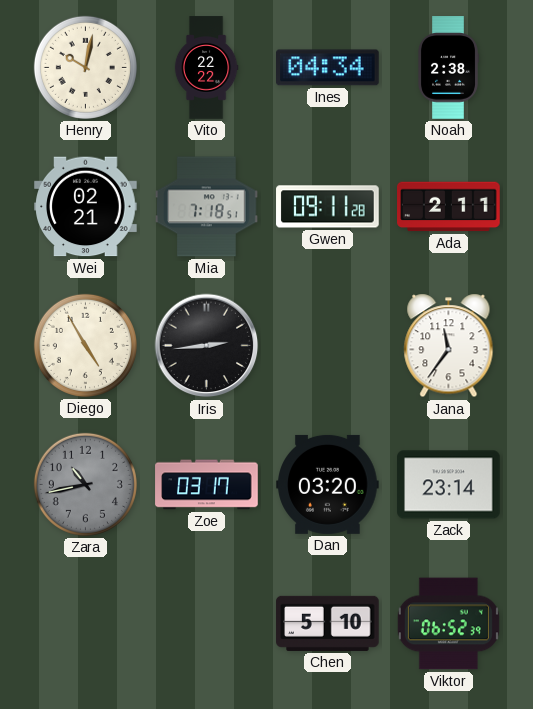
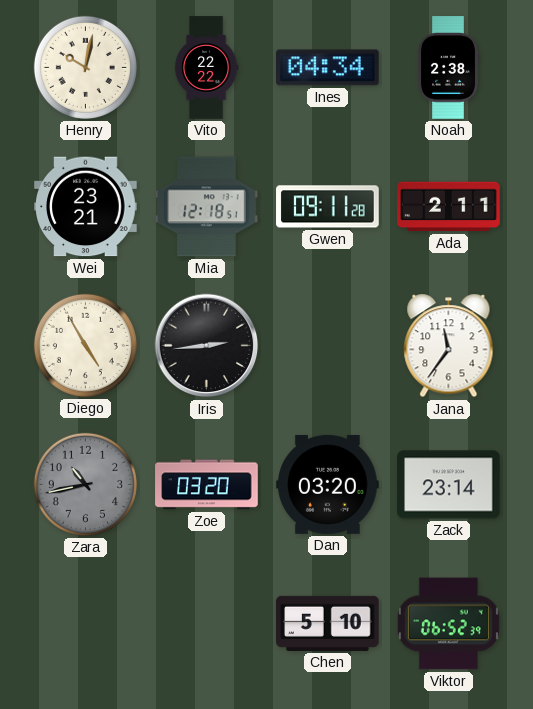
Wei: 02:21 -> 23:21 (86, 207)
Mia: 7:18 -> 12:18 (207, 207)
Zoe: 03:17 -> 03:20 (207, 485)
